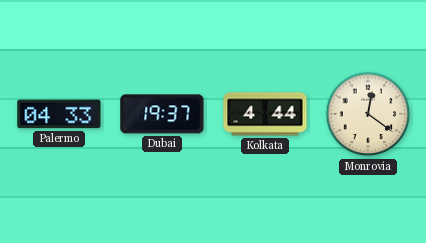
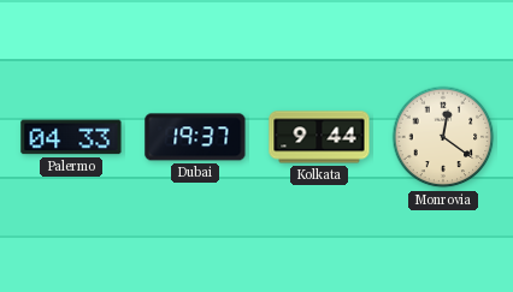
Kolkata: 4:44 -> 9:44 (319, 137)
